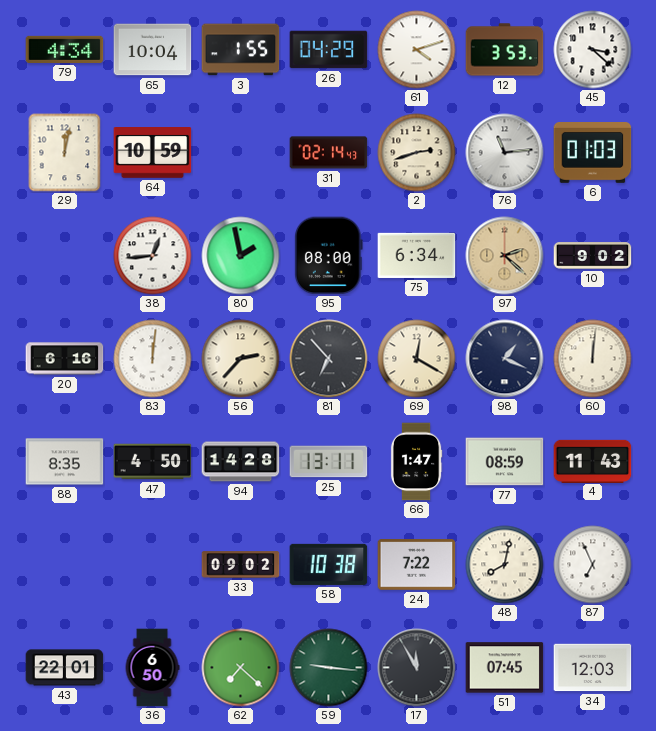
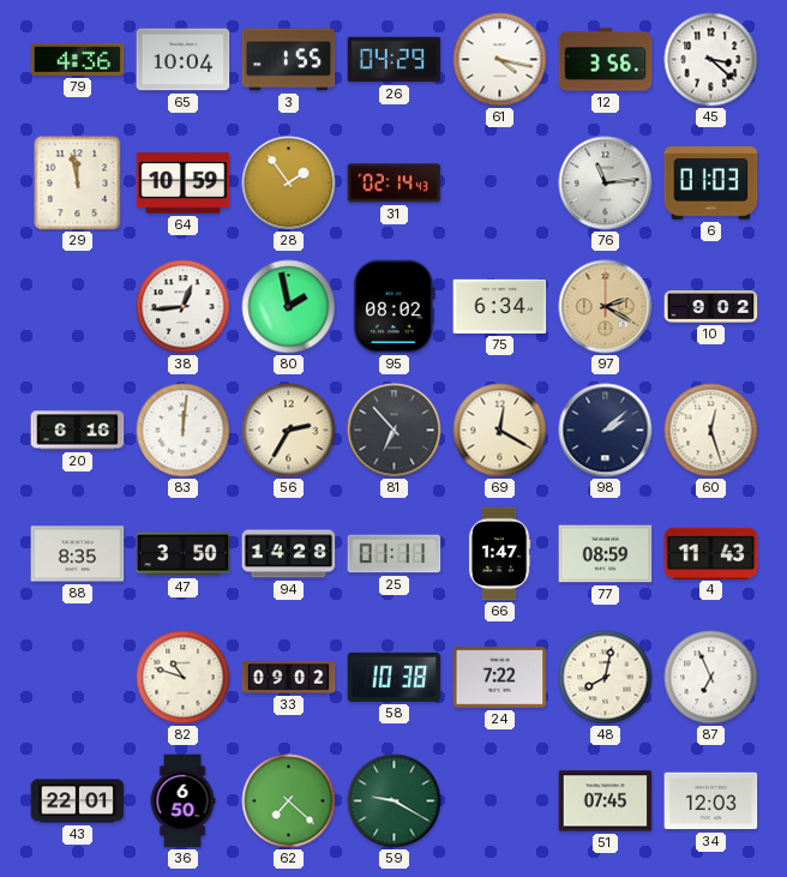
79: 4:34 -> 4:36 (78, 59)
61: 4:12 -> 4:17 (500, 60)
12: 3:53 -> 3:56 (606, 60)
29: 12:02 -> 11:58 (78, 184)
28: none -> 1:54 (289, 184)
2: 2:42 -> none (417, 153)
95: 08:00 -> 08:02 (395, 307)
97: 2:22 -> 2:20 (606, 307)
56: 2:37 -> 2:35 (289, 431)
98: 1:19 -> 2:08 (606, 431)
60: 12:01 -> 12:27 (711, 431)
47: 4:50 -> 3:50 (184, 554)
25: 13:11 -> 01:11 (395, 554)
82: none -> 10:48 (184, 678)
59: 9:16 -> 9:20 (395, 801)
17: 11:55 -> none (417, 668)
